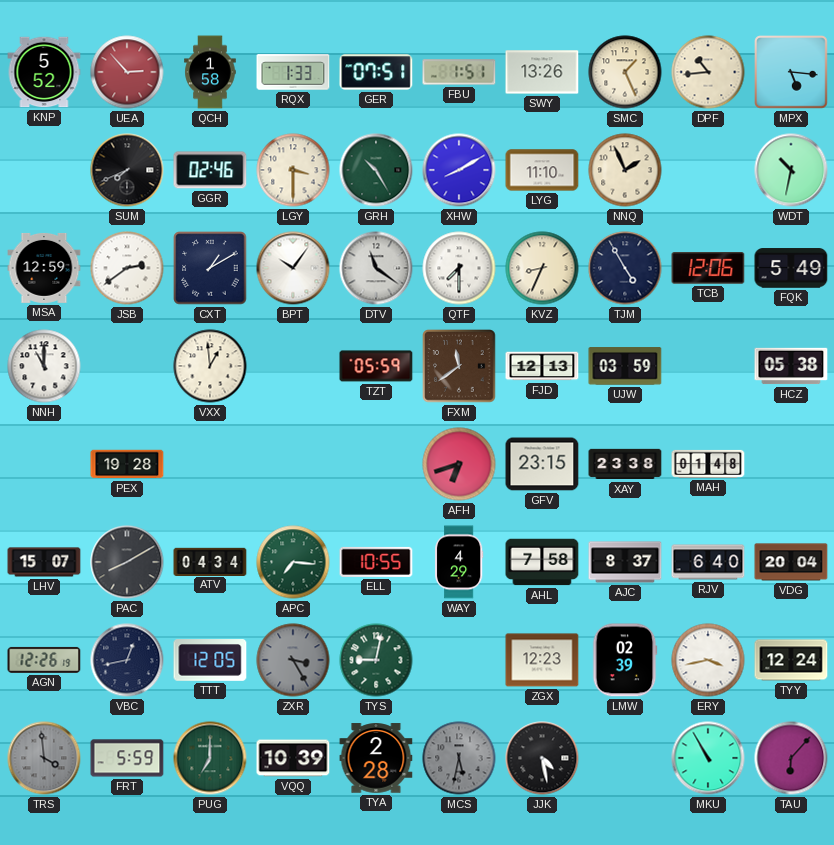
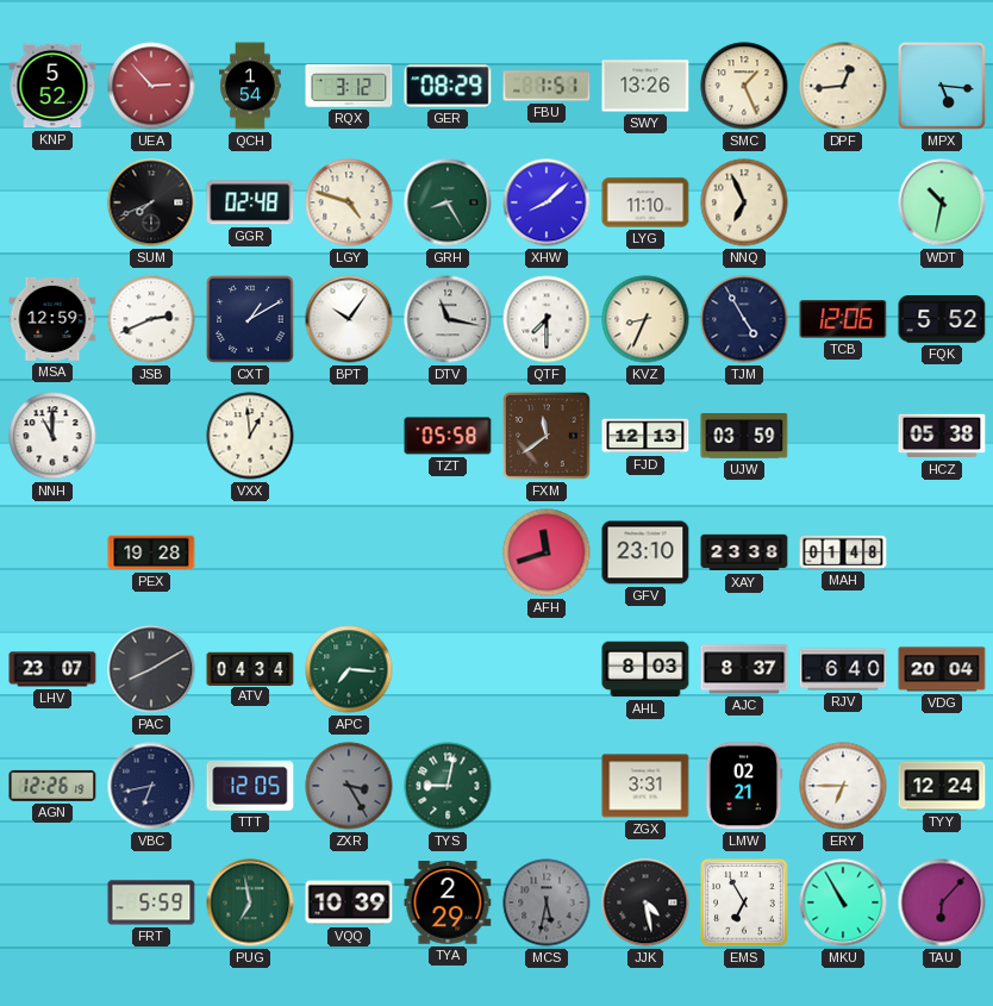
QCH: 1:58 -> 1:54 (250, 86)
RQX: 1:33 -> 3:12 (349, 86)
GER: 07:51 -> 08:29 (448, 86)
DPF: 10:44 -> 12:44 (843, 86)
GGR: 02:46 -> 02:48 (250, 202)
LGY: 3:30 -> 4:48 (349, 202)
GRH: 10:25 -> 8:25 (448, 202)
XHW: 8:10 -> 8:08 (547, 202)
NNQ: 1:56 -> 6:56 (744, 202)
JSB: 2:39 -> 2:41 (151, 319)
DTV: 11:21 -> 11:17 (448, 319)
FQK: 5:49 -> 5:52 (942, 319)
TZT: 05:59 -> 05:58 (448, 436)
AFH: 6:42 -> 11:42 (547, 552)
GFV: 23:15 -> 23:10 (645, 552)
LHV: 15:07 -> 23:07 (52, 669)
ELL: 10:55 -> none (376, 562)
WAY: 4:29 -> none (459, 562)
AHL: 7:58 -> 8:03 (645, 669)
VBC: 12:43 -> 6:43 (151, 786)
ZGX: 12:23 -> 3:31 (645, 786)
LMW: 02:39 -> 02:21 (744, 786)
ERY: 3:43 -> 6:45 (843, 786)
TRS: 3:59 -> none (44, 758)
PUG: 7:00 -> 6:58 (250, 902)
TYA: 2:28 -> 2:29 (448, 902)
EMS: none -> 6:55 (744, 902)
